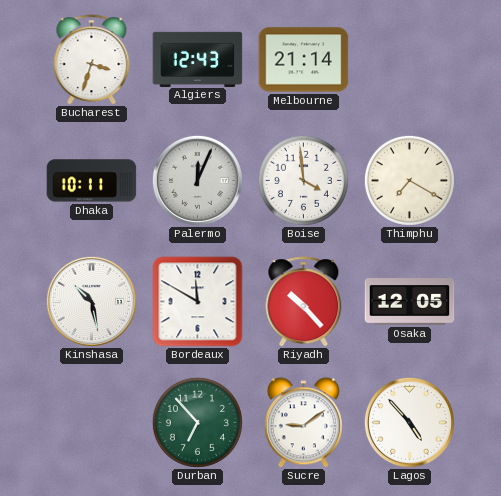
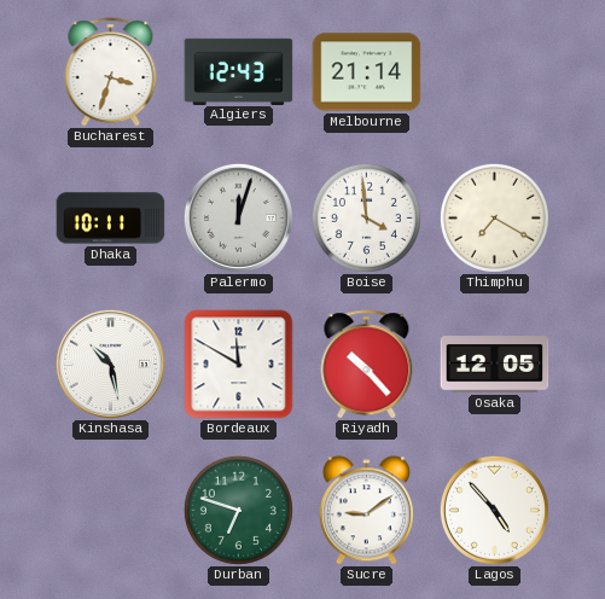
Palermo: 12:04 -> 12:03 (238, 217)
Durban: 6:53 -> 6:48 (238, 510)
